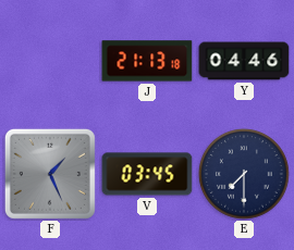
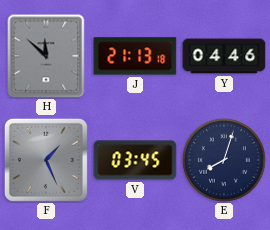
H: none -> 11:52 (46, 56)
E: 7:30 -> 8:03 (225, 161)
